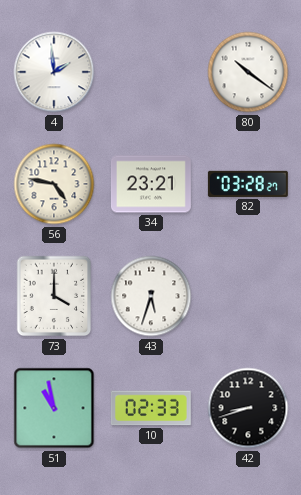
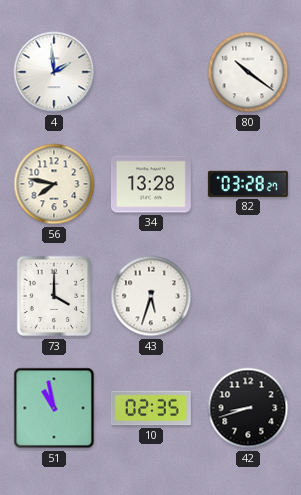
56: 4:47 -> 7:47 (54, 184)
34: 23:21 -> 13:28 (151, 184)
10: 02:33 -> 02:35 (151, 408)
